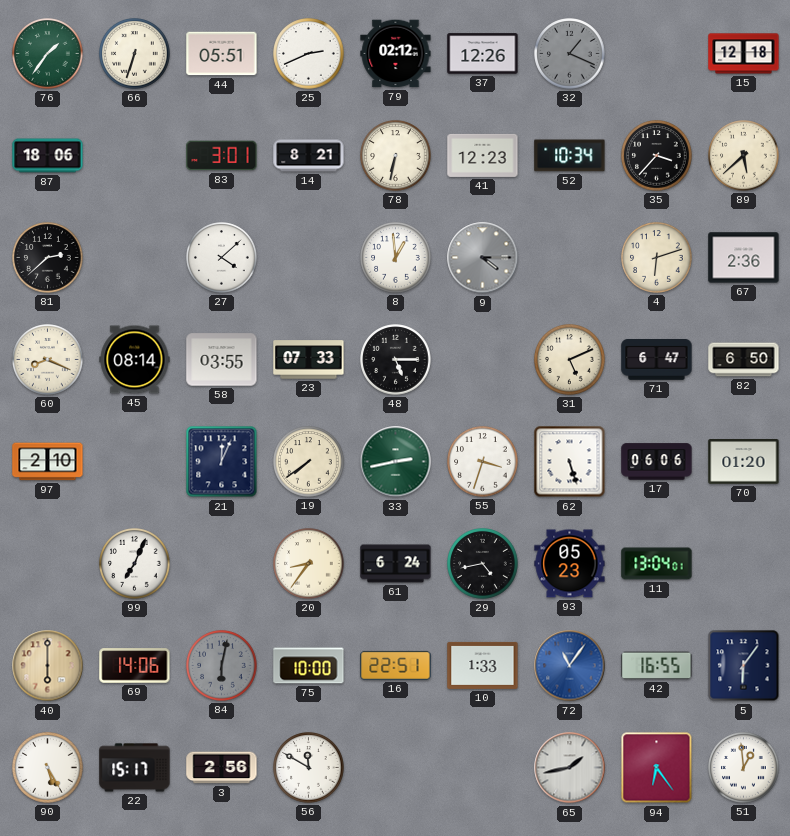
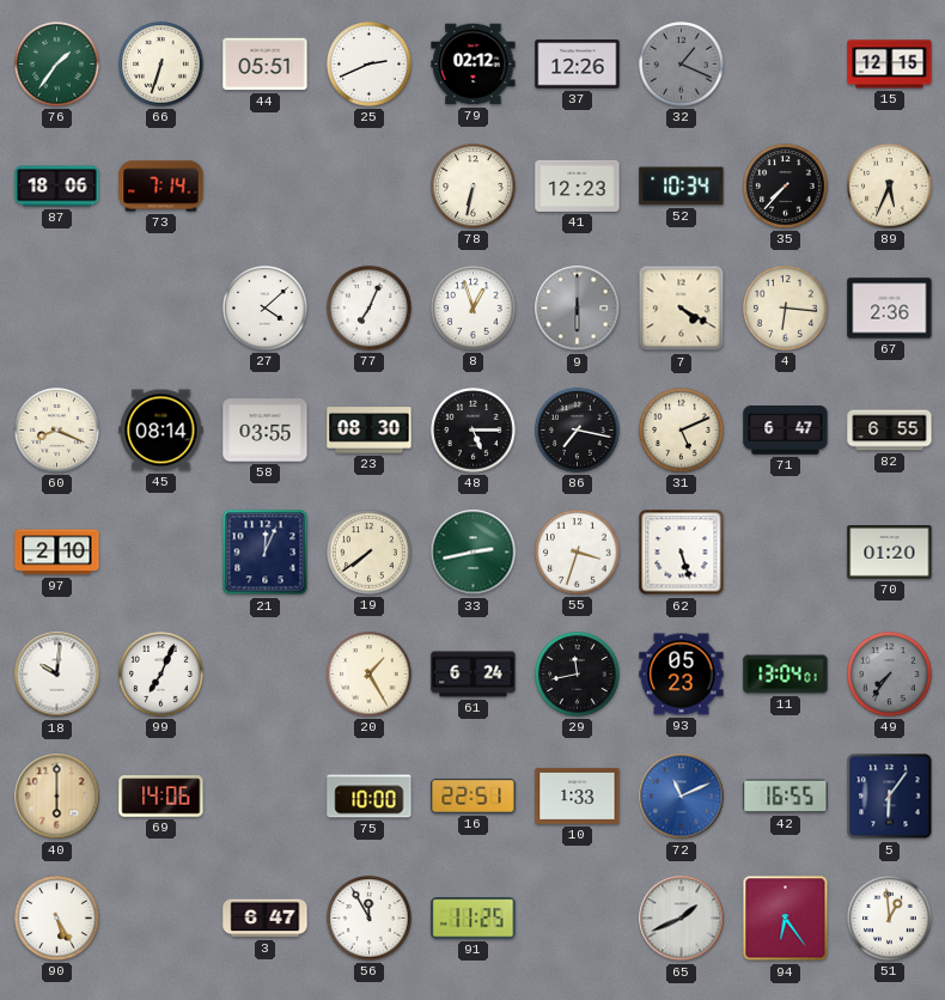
15: 12:18 -> 12:15 (890, 65)
73: none -> 7:14 (161, 187)
83: 3:01 -> none (222, 156)
14: 8:21 -> none (309, 156)
35: 3:37 -> 7:37 (786, 187)
89: 5:38 -> 5:34 (890, 187)
81: 2:38 -> none (48, 258)
77: none -> 7:04 (370, 309)
8: 12:59 -> 12:57 (474, 309)
9: 4:15 -> 6:00 (578, 309)
7: none -> 4:20 (682, 309)
4: 6:12 -> 6:16 (786, 309)
23: 07:33 -> 08:30 (370, 431)
86: none -> 7:17 (578, 431)
82: 6:50 -> 6:55 (890, 431)
17: 06:06 -> none (657, 462)
18: none -> 10:01 (57, 675)
20: 8:36 -> 1:25 (370, 675)
29: 4:43 -> 11:43 (578, 675)
49: none -> 7:36 (890, 675)
84: 6:02 -> none (222, 666)
72: 11:06 -> 11:11 (682, 797)
22: 15:17 -> none (135, 768)
3: 2:56 -> 6:47 (266, 919)
56: 11:50 -> 11:55 (370, 919)
91: none -> 11:25 (474, 919)
65: 1:43 -> 1:41 (682, 919)
